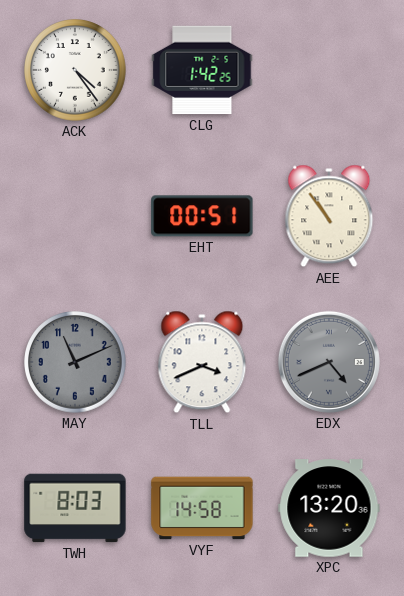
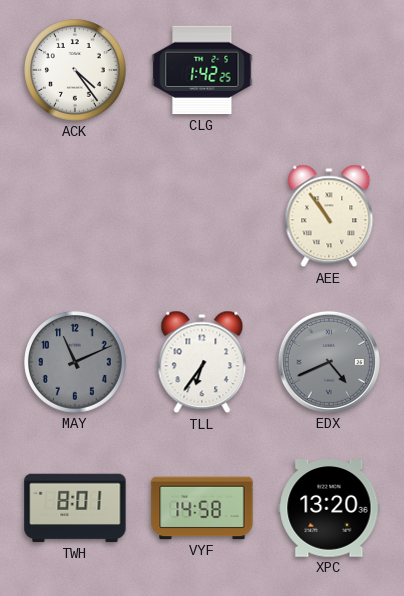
EHT: 00:51 -> none (202, 216)
TLL: 3:41 -> 6:36 (202, 362)
TWH: 8:03 -> 8:01 (75, 508)
